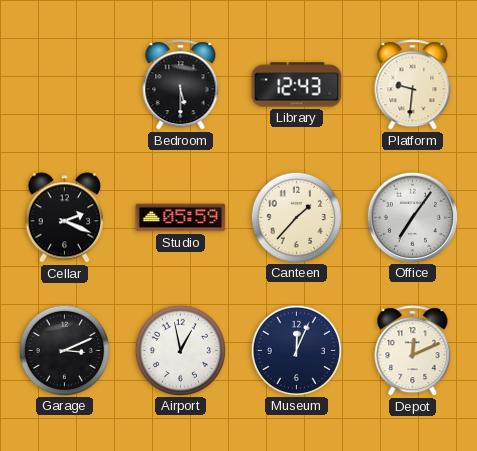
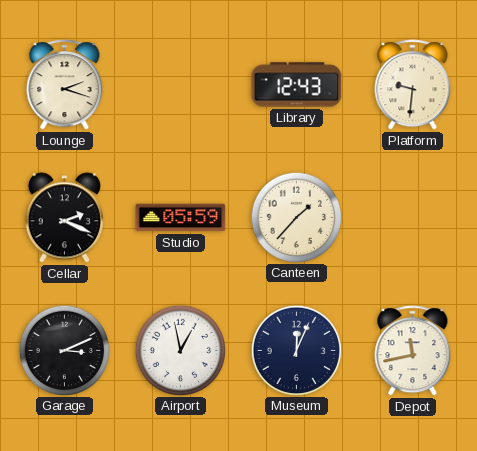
Lounge: none -> 2:18 (65, 85)
Bedroom: 5:30 -> none (181, 85)
Office: 7:06 -> none (412, 217)
Depot: 12:11 -> 11:43 (413, 351)
